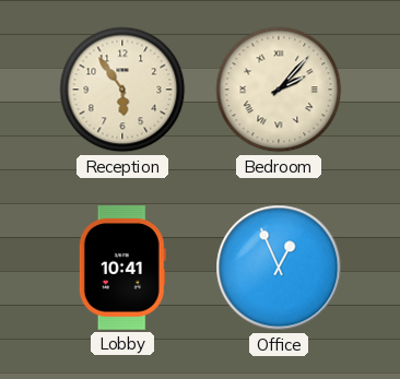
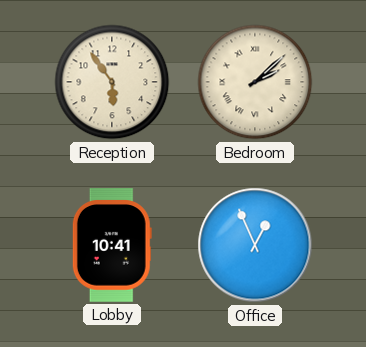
Bedroom: 2:07 -> 2:08 (255, 82)
